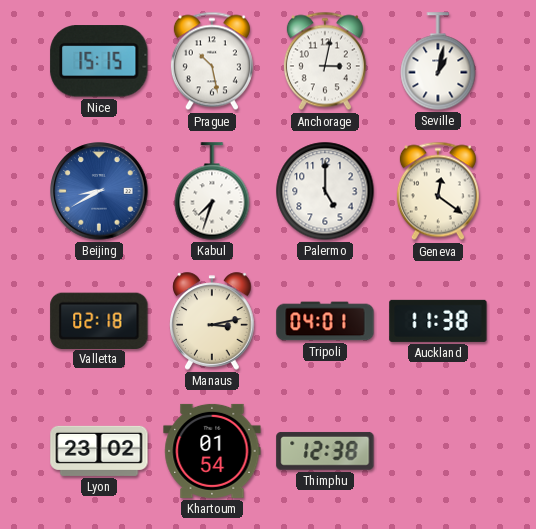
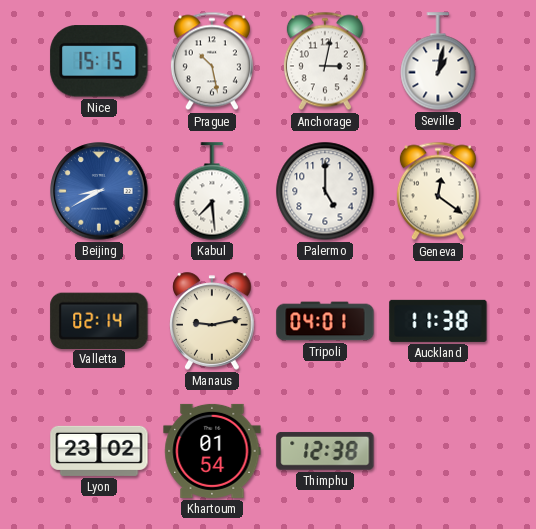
Kabul: 7:33 -> 7:29 (212, 191)
Valletta: 02:18 -> 02:14 (99, 320)
Manaus: 3:13 -> 9:13 (212, 321)
